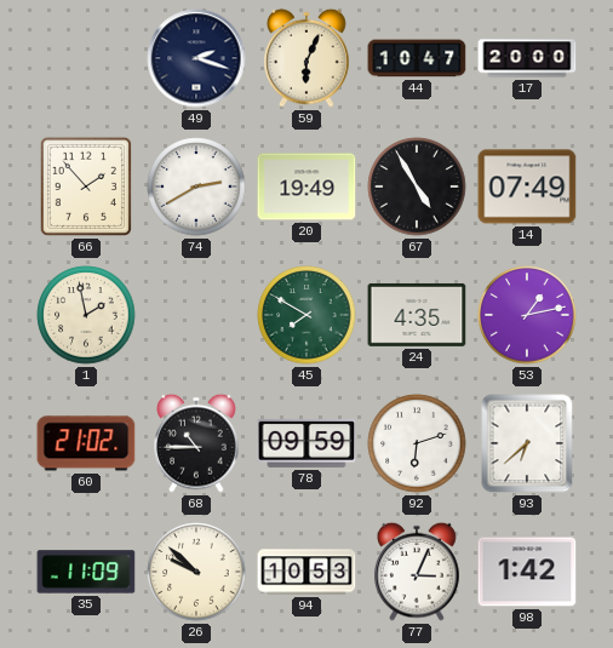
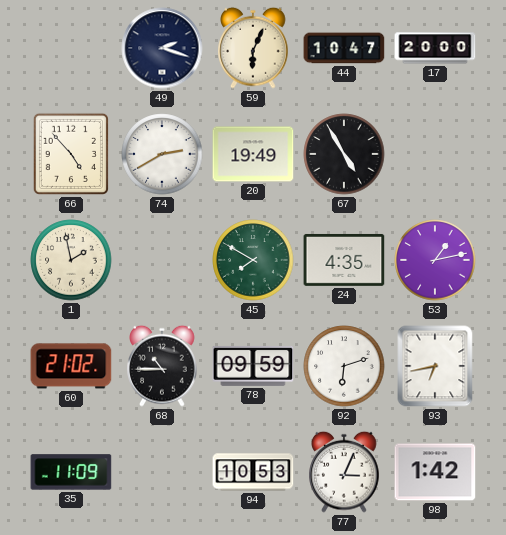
66: 1:53 -> 4:53 (71, 154)
14: 07:49 -> none (527, 187)
93: 6:38 -> 6:43 (435, 366)
26: 9:52 -> none (196, 572)
